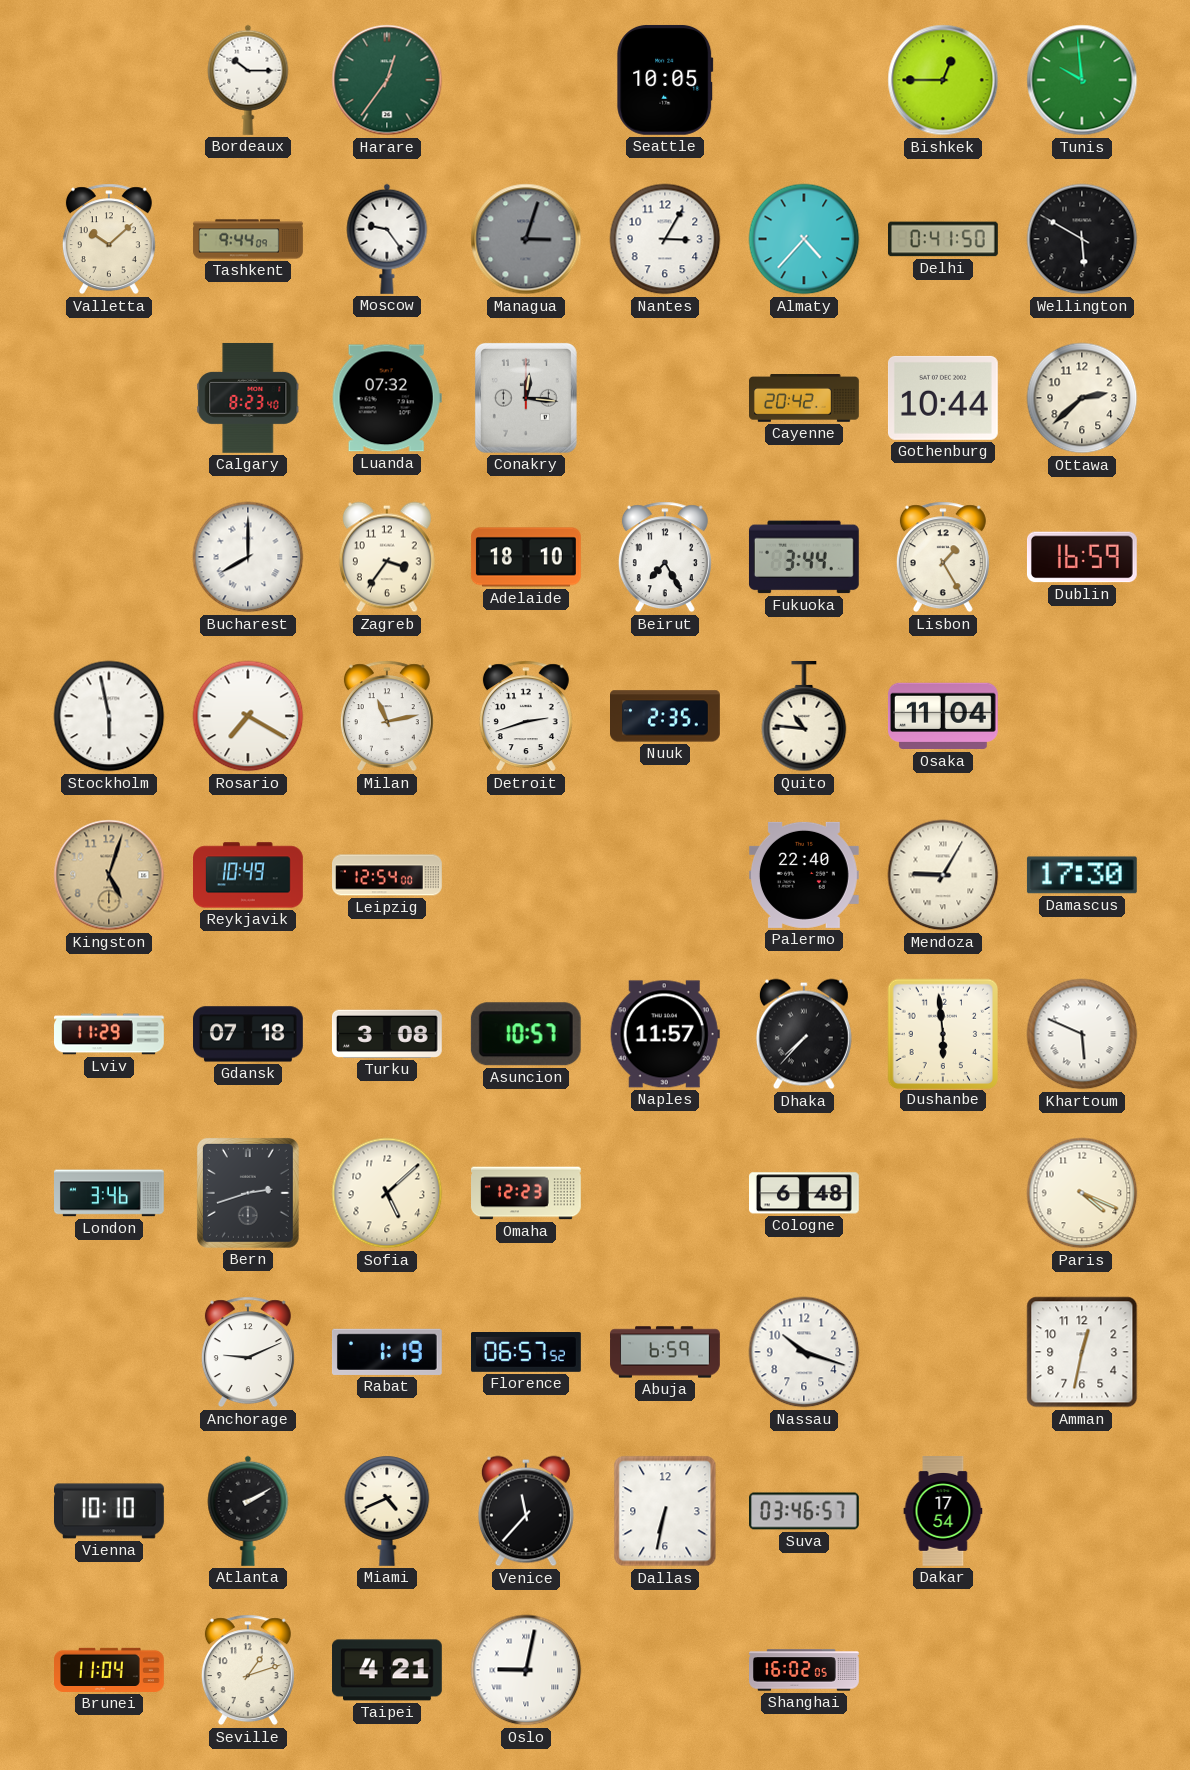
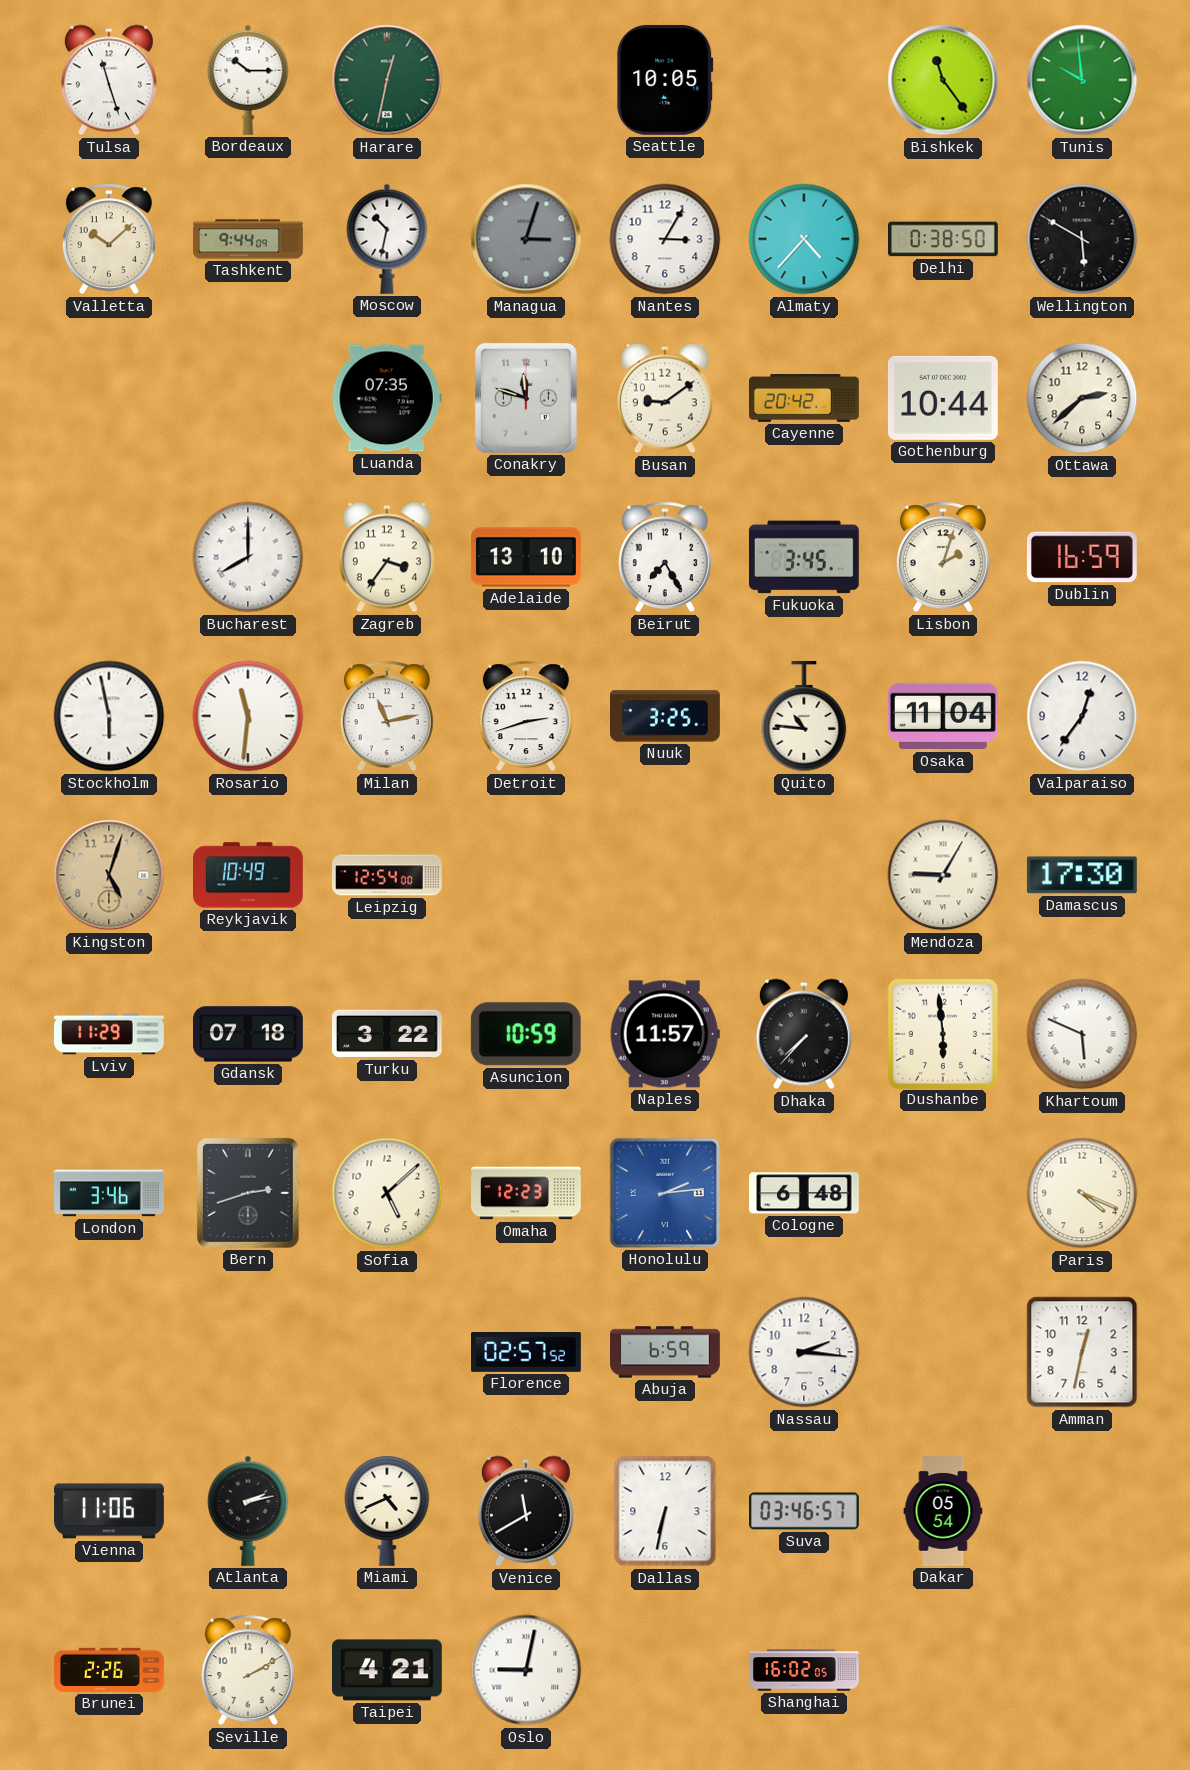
Tulsa: none -> 11:27 (109, 80)
Harare: 12:36 -> 12:32 (387, 80)
Bishkek: 12:45 -> 11:24 (943, 80)
Moscow: 9:24 -> 10:32 (387, 239)
Delhi: 0:41 -> 0:38 (944, 239)
Calgary: 8:23 -> none (248, 398)
Luanda: 07:32 -> 07:35 (387, 398)
Conakry: 12:16 -> 11:48 (526, 398)
Busan: none -> 9:09 (665, 398)
Adelaide: 18:10 -> 13:10 (527, 557)
Fukuoka: 3:44 -> 3:45 (804, 557)
Lisbon: 1:25 -> 2:03 (943, 557)
Rosario: 7:20 -> 11:31 (248, 716)
Nuuk: 2:35 -> 3:25 (666, 716)
Valparaiso: none -> 12:36 (1082, 716)
Palermo: 22:40 -> none (804, 875)
Turku: 3:08 -> 3:22 (387, 1034)
Asuncion: 10:57 -> 10:59 (526, 1034)
Honolulu: none -> 2:14 (665, 1193)
Anchorage: 9:11 -> none (248, 1352)
Rabat: 1:19 -> none (387, 1352)
Florence: 06:57 -> 02:57 (527, 1353)
Nassau: 10:18 -> 2:16 (804, 1352)
Vienna: 10:10 -> 11:06 (110, 1511)
Atlanta: 2:10 -> 2:13 (248, 1511)
Venice: 11:37 -> 11:40 (526, 1511)
Dakar: 17:54 -> 05:54 (943, 1512)
Brunei: 11:04 -> 2:26 (110, 1670)
Seville: 1:12 -> 2:10 (248, 1670)
